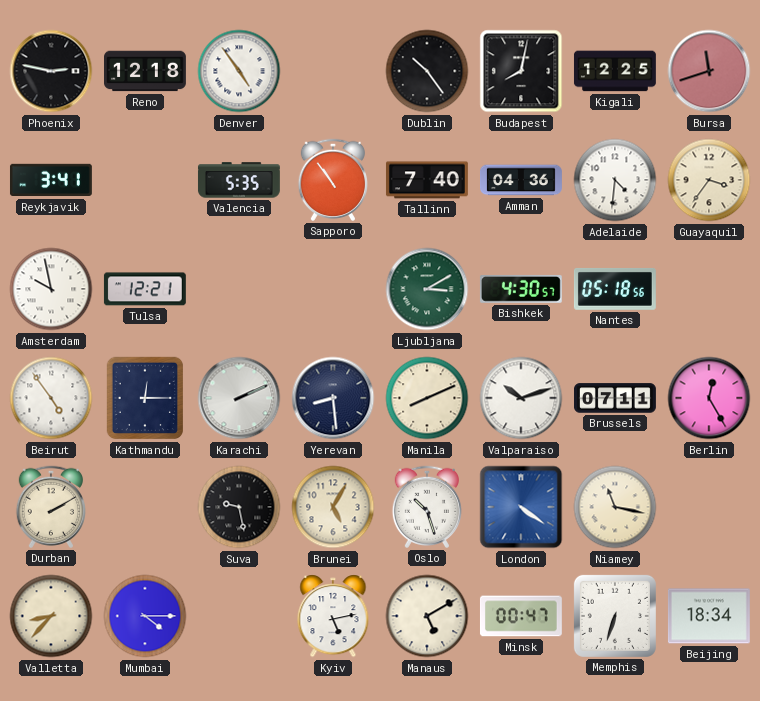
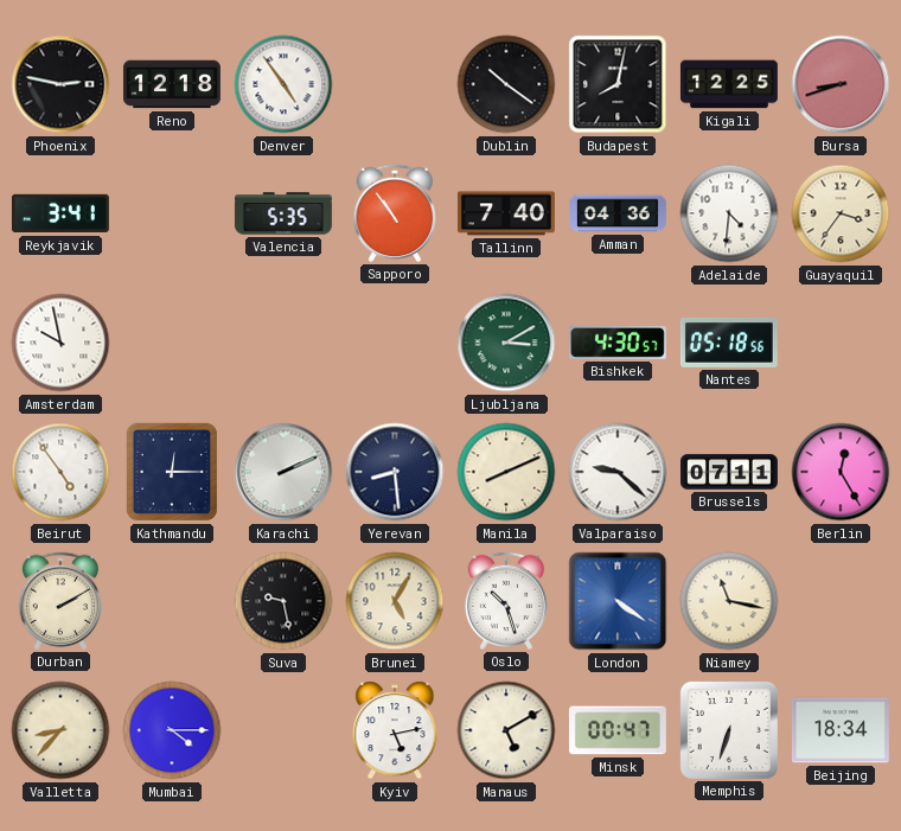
Dublin: 10:24 -> 10:21 (506, 84)
Bursa: 11:42 -> 8:42 (841, 84)
Tulsa: 12:21 -> none (145, 289)
Valparaiso: 10:12 -> 9:22 (618, 472)
